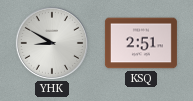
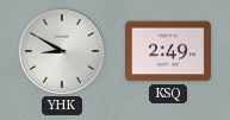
KSQ: 2:51 -> 2:49 (168, 51)
